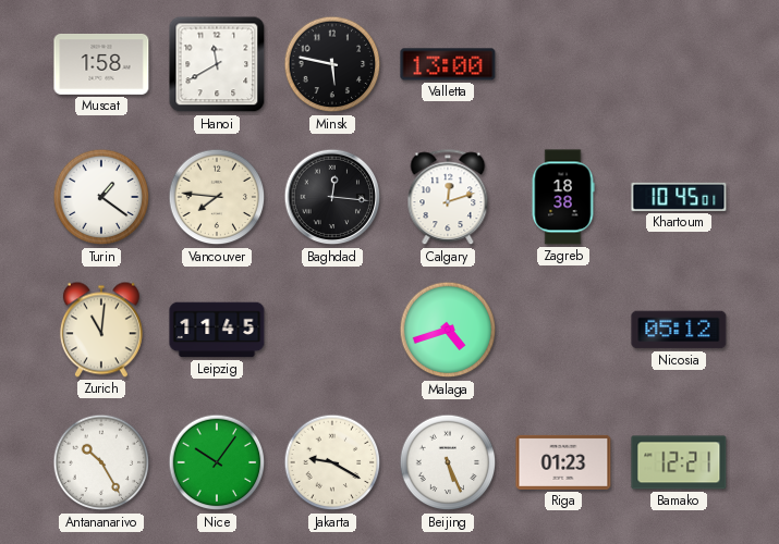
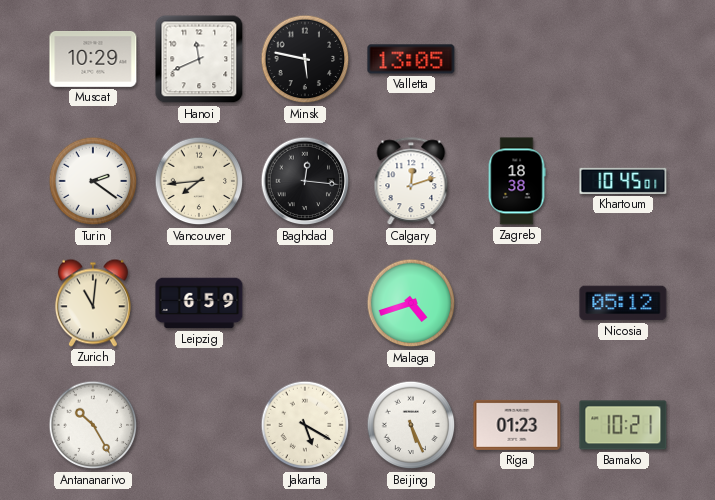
Muscat: 1:58 -> 10:29 (93, 60)
Hanoi: 11:40 -> 11:41 (199, 59)
Valletta: 13:00 -> 13:05 (411, 59)
Turin: 1:21 -> 2:21 (93, 181)
Vancouver: 7:46 -> 7:44 (199, 181)
Leipzig: 11:45 -> 6:59 (199, 303)
Nice: 10:06 -> none (217, 462)
Jakarta: 9:20 -> 5:20 (305, 425)
Bamako: 12:21 -> 10:21 (623, 425)
